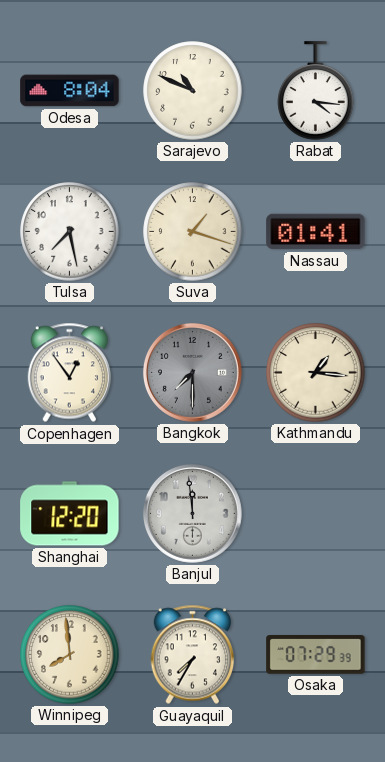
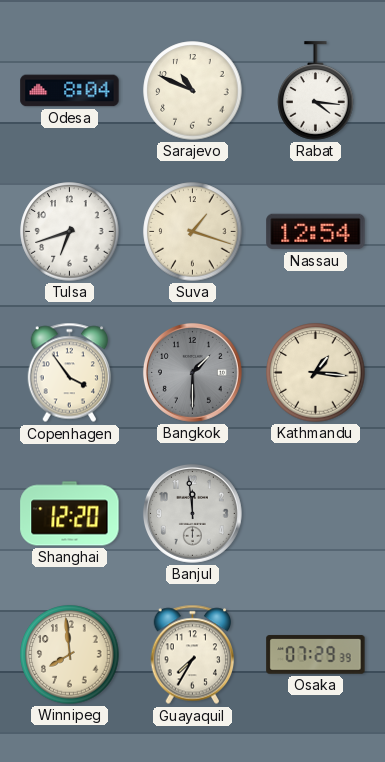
Tulsa: 7:28 -> 6:42 (70, 232)
Nassau: 01:41 -> 12:54 (316, 232)
Copenhagen: 12:54 -> 3:54 (70, 373)
Bangkok: 7:30 -> 1:30 (192, 372)
